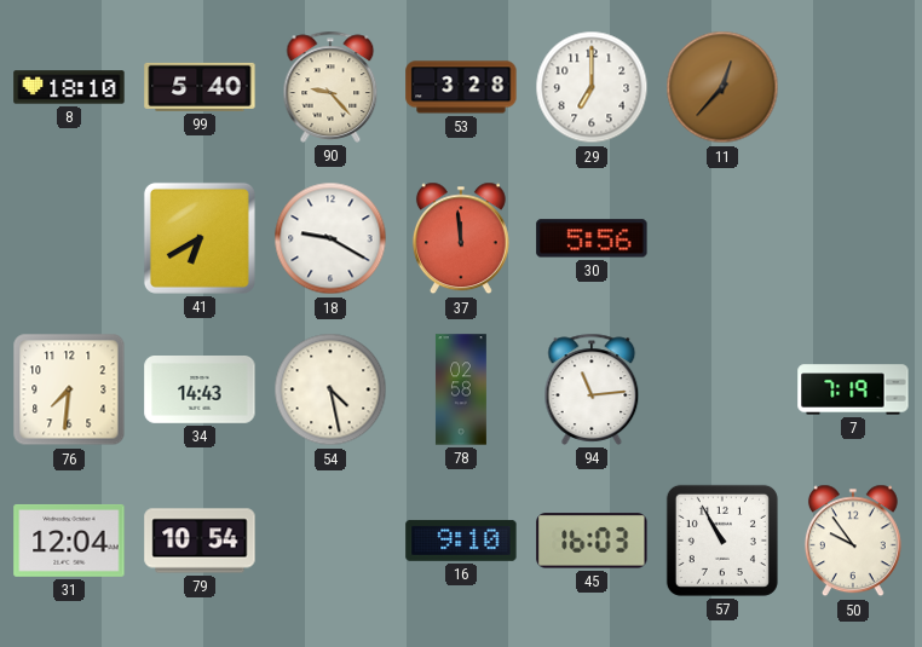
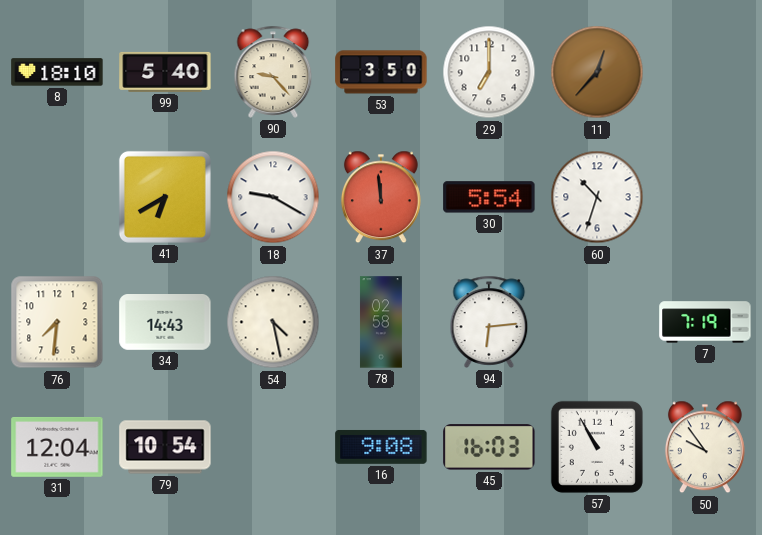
53: 3:28 -> 3:50 (381, 72)
30: 5:56 -> 5:54 (489, 197)
60: none -> 10:33 (597, 197)
94: 11:14 -> 6:14 (489, 322)
16: 9:10 -> 9:08 (381, 447)
